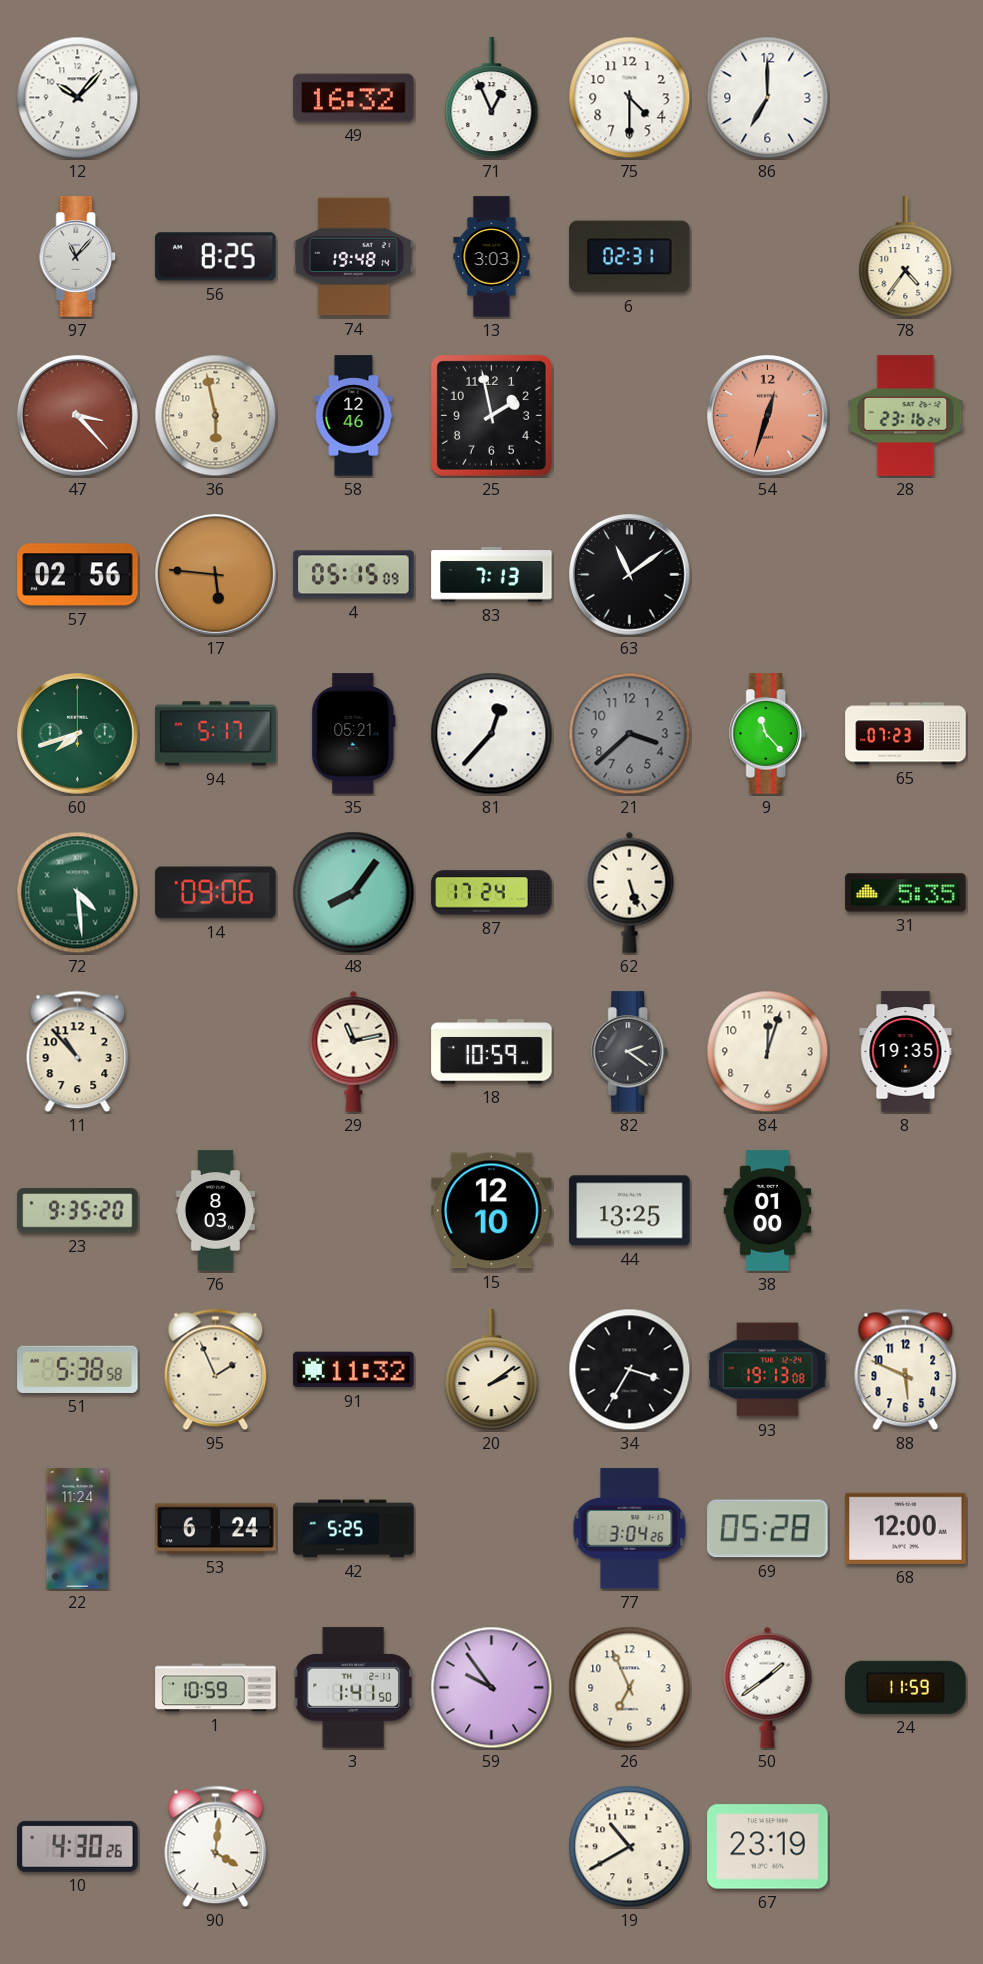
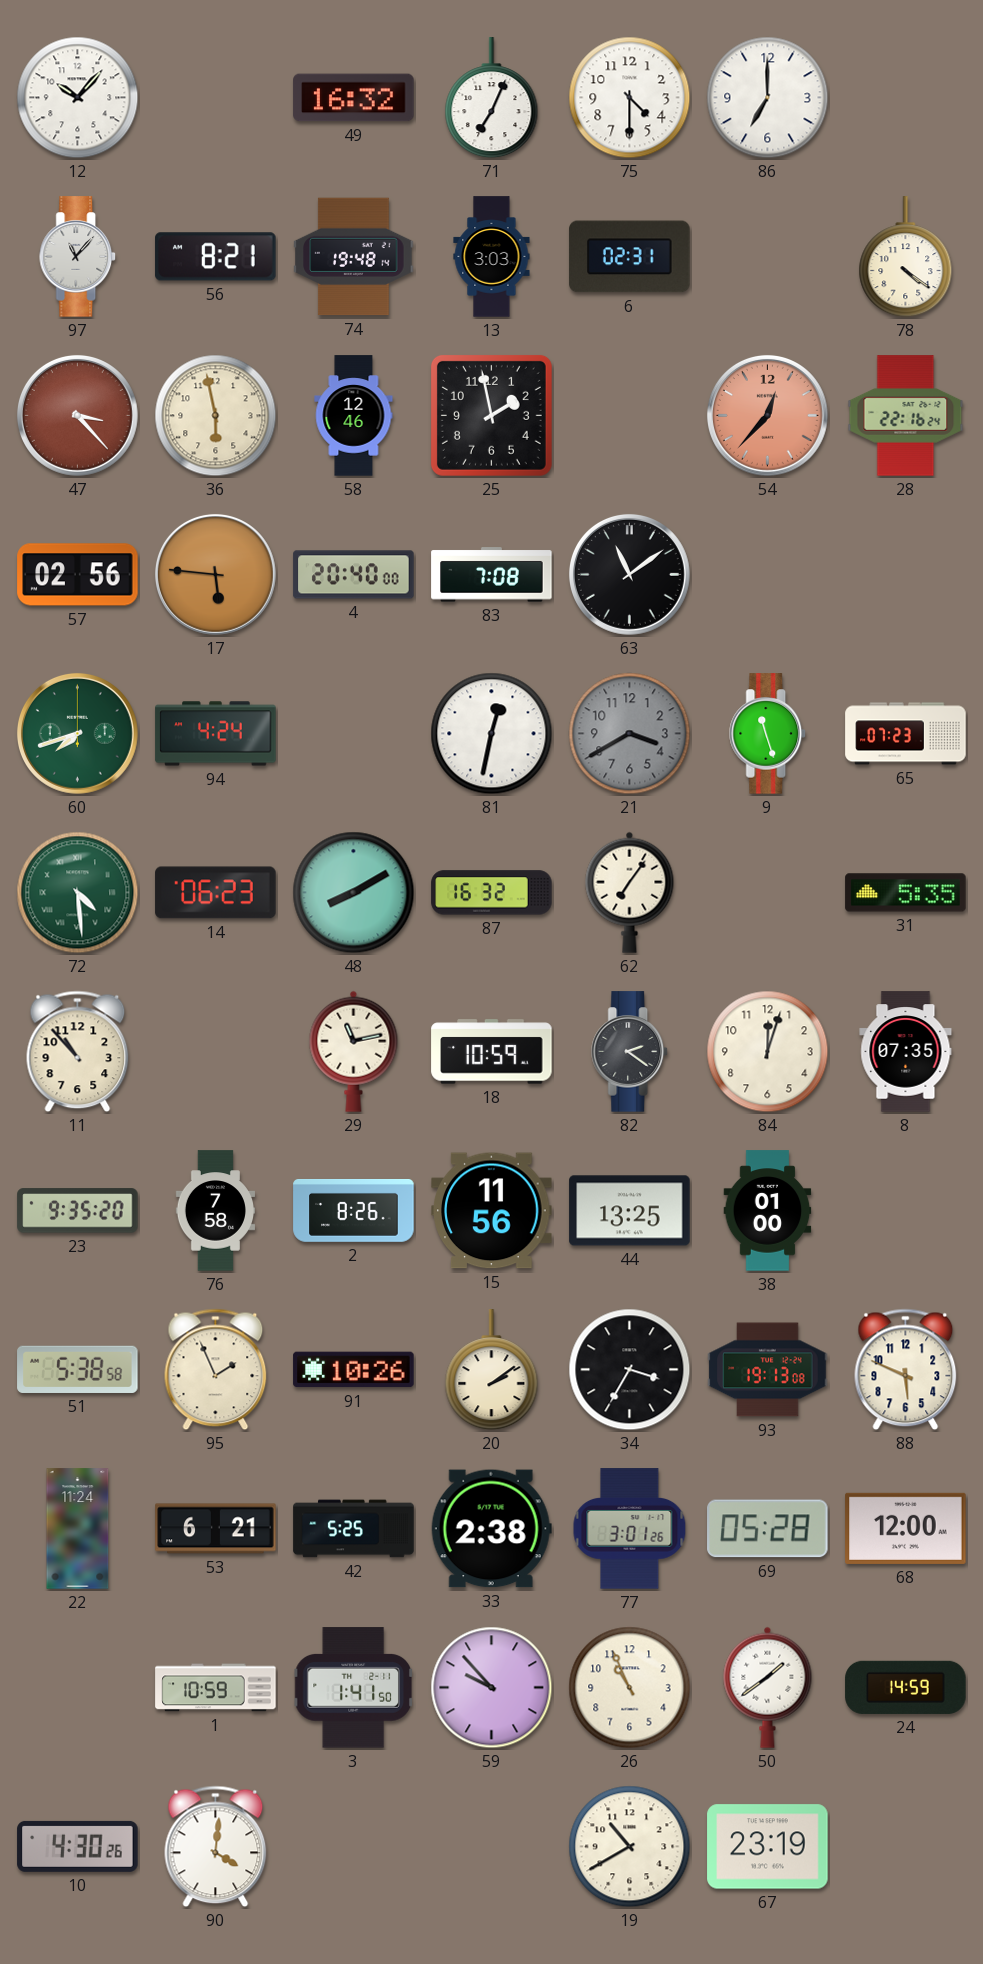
71: 12:56 -> 7:04 (492, 98)
56: 8:25 -> 8:21 (216, 257)
78: 4:36 -> 4:21 (906, 257)
54: 12:33 -> 12:37 (767, 415)
28: 23:16 -> 22:16 (906, 416)
4: 05:15 -> 20:40 (354, 575)
83: 7:13 -> 7:08 (492, 575)
94: 5:17 -> 4:24 (216, 734)
35: 05:21 -> none (354, 734)
81: 12:37 -> 12:32 (492, 734)
21: 3:38 -> 3:40 (630, 734)
9: 11:23 -> 11:27 (768, 734)
14: 09:06 -> 06:23 (216, 893)
48: 8:06 -> 8:10 (354, 893)
87: 17:24 -> 16:32 (492, 893)
62: 5:27 -> 7:06 (630, 892)
8: 19:35 -> 07:35 (906, 1052)
76: 8:03 -> 7:58 (215, 1211)
2: none -> 8:26 (354, 1211)
15: 12:10 -> 11:56 (492, 1211)
91: 11:32 -> 10:26 (354, 1370)
53: 6:24 -> 6:21 (216, 1529)
33: none -> 2:38 (491, 1529)
77: 3:04 -> 3:01 (630, 1529)
59: 9:54 -> 9:53 (492, 1688)
26: 6:56 -> 10:56 (630, 1688)
24: 11:59 -> 14:59 (906, 1687)
